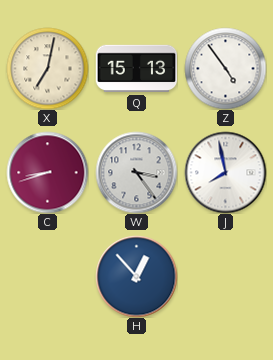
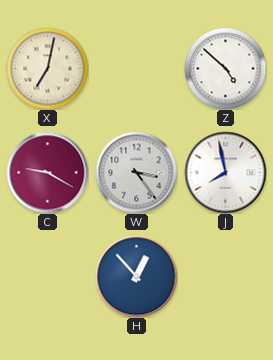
Q: 15:13 -> none (136, 69)
Z: 4:54 -> 4:52 (225, 68)
C: 8:42 -> 9:20 (47, 172)
